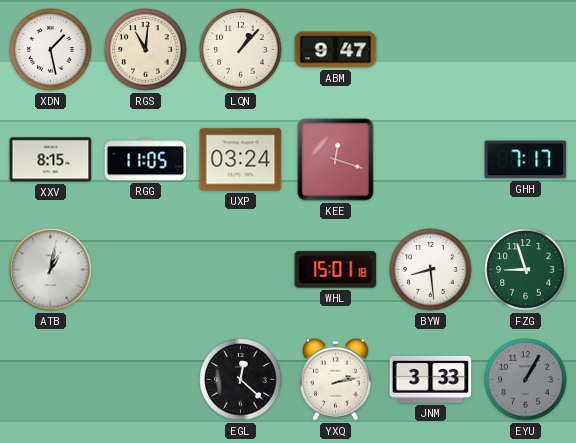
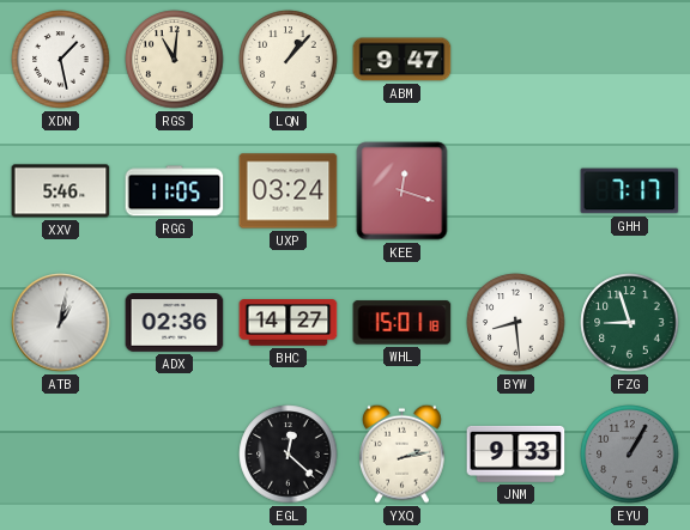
XXV: 8:15 -> 5:46 (61, 191)
ADX: none -> 02:36 (175, 323)
BHC: none -> 14:27 (289, 323)
JNM: 3:33 -> 9:33 (516, 453)
